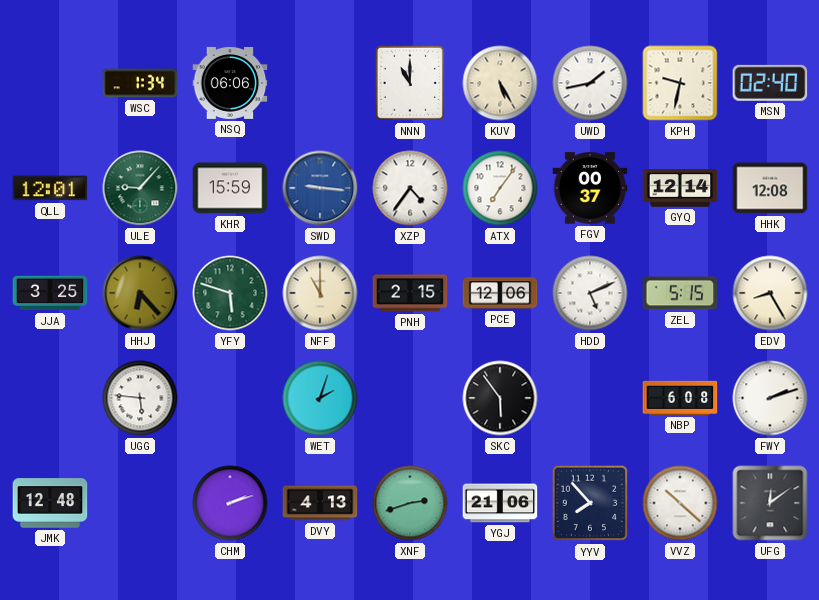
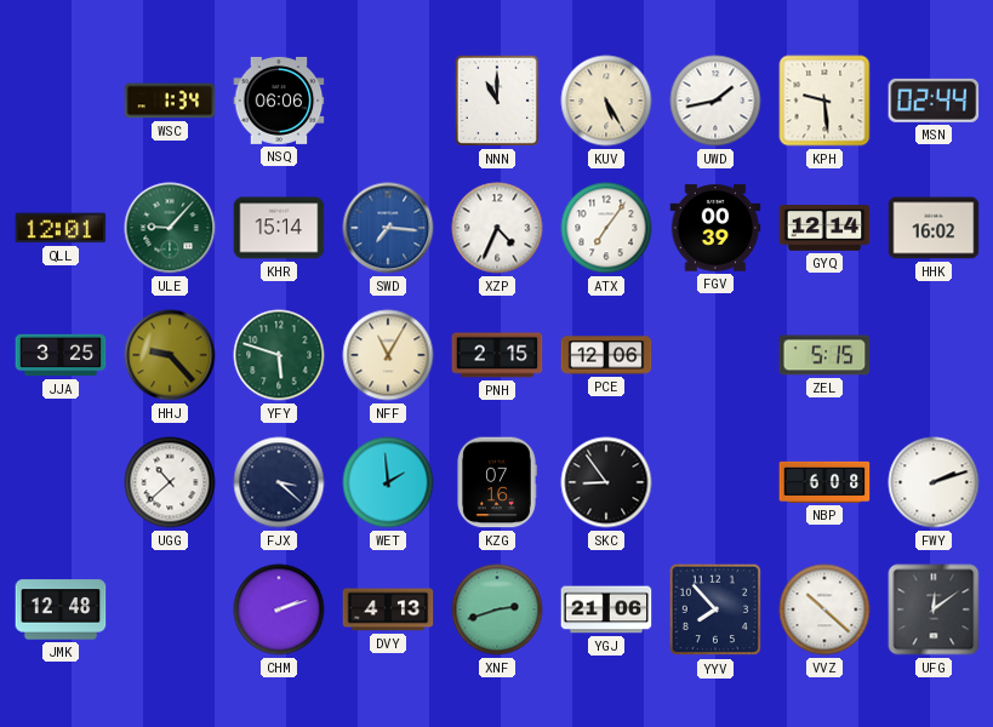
KPH: 9:32 -> 9:29 (824, 101)
MSN: 02:40 -> 02:44 (934, 101)
KHR: 15:59 -> 15:14 (279, 228)
SWD: 9:16 -> 7:16 (388, 228)
XZP: 4:36 -> 4:34 (497, 228)
FGV: 00:37 -> 00:39 (715, 228)
HHK: 12:08 -> 16:02 (934, 228)
HHJ: 6:23 -> 9:23 (170, 355)
NFF: 11:00 -> 11:05 (388, 355)
HDD: 5:11 -> none (590, 293)
EDV: 8:25 -> none (770, 293)
UGG: 5:46 -> 10:38 (170, 482)
FJX: none -> 3:22 (279, 482)
WET: 2:03 -> 1:59 (388, 482)
KZG: none -> 07:16 (497, 482)
SKC: 5:54 -> 8:54 (606, 482)
